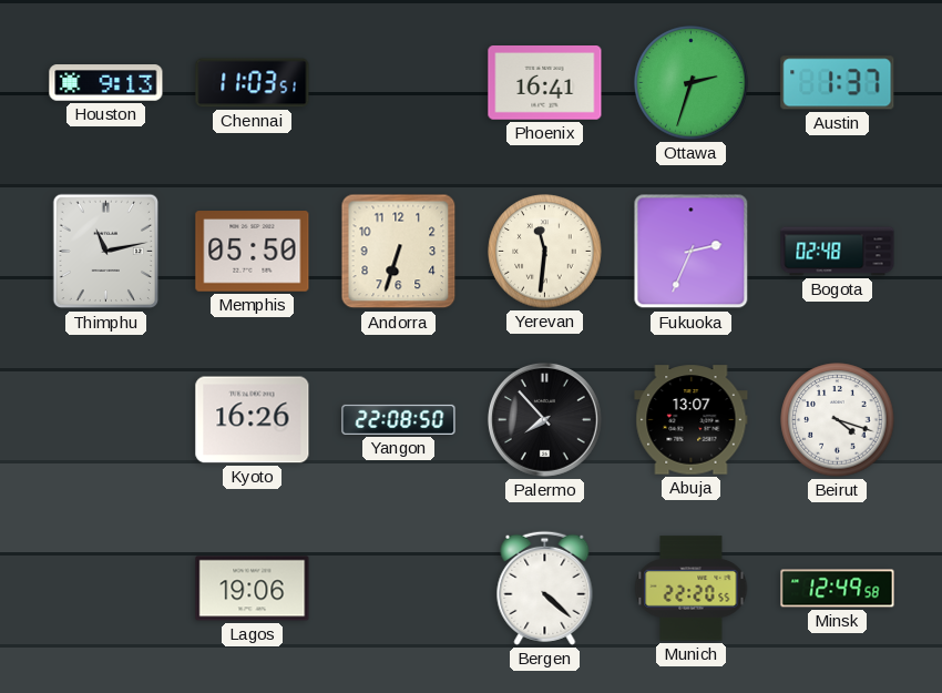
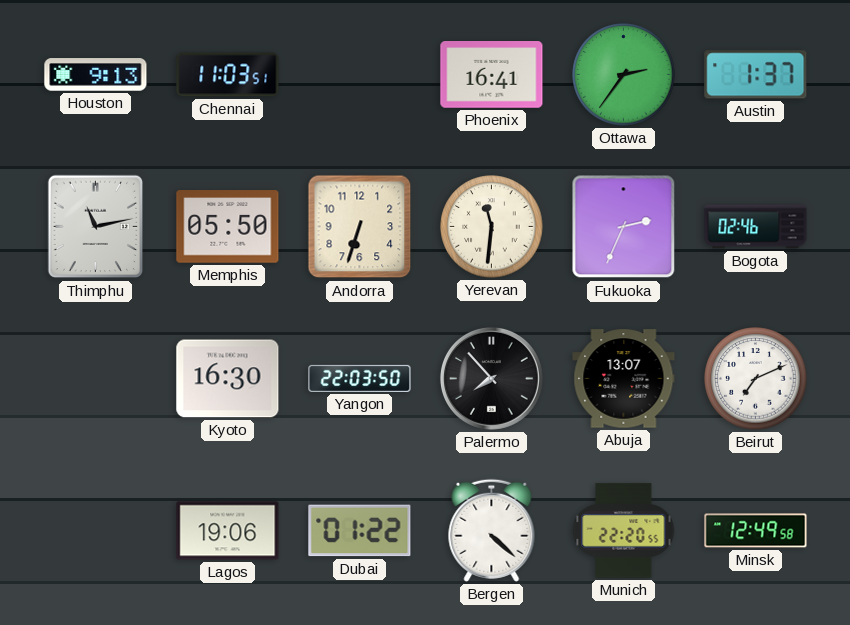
Ottawa: 2:33 -> 2:36 (624, 75)
Bogota: 02:48 -> 02:46 (756, 227)
Kyoto: 16:26 -> 16:30 (228, 379)
Yangon: 22:08 -> 22:03 (360, 378)
Beirut: 4:18 -> 7:11 (756, 379)
Dubai: none -> 01:22 (360, 531)
